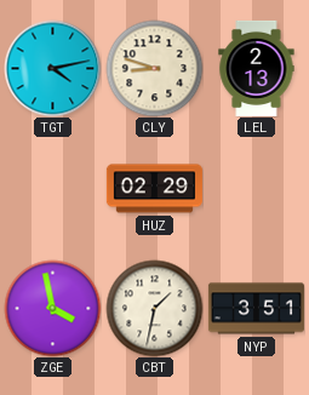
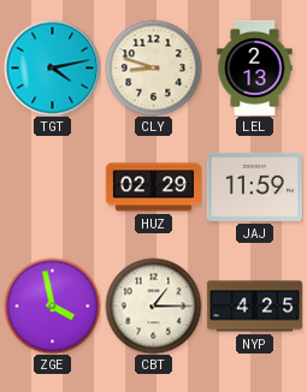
JAJ: none -> 11:59 (254, 186)
CBT: 1:32 -> 1:15 (153, 305)
NYP: 3:51 -> 4:25 (254, 307)
